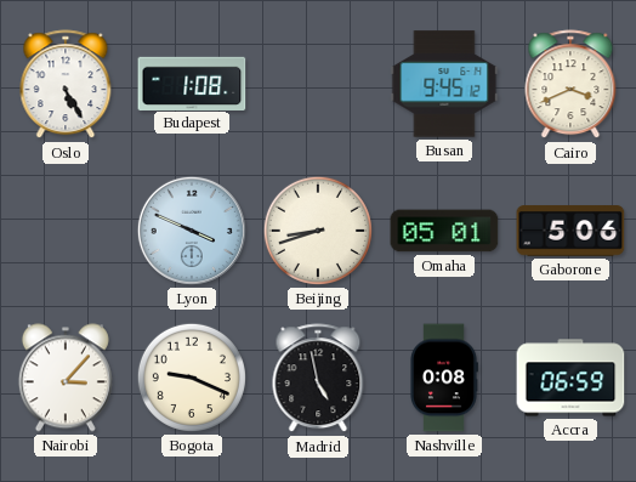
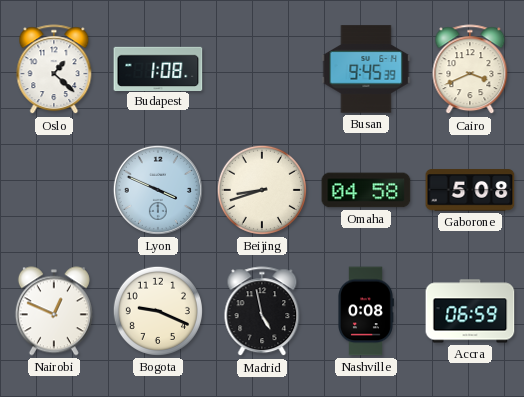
Oslo: 5:25 -> 1:22 (54, 70)
Busan: 9:45:12 -> 9:45:39 (366, 69)
Omaha: 05:01 -> 04:58 (366, 190)
Gaborone: 5:06 -> 5:08 (470, 190)
Nairobi: 3:07 -> 12:49 (54, 311)
